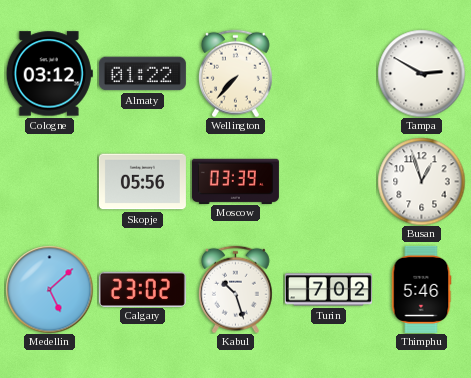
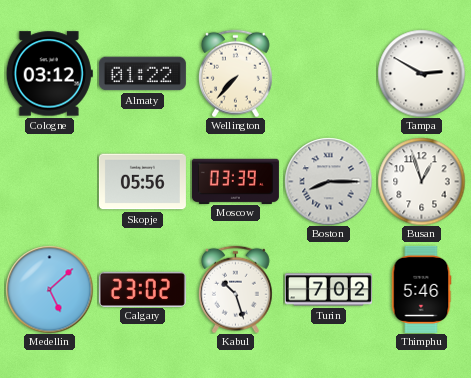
Boston: none -> 8:15 (328, 181)
